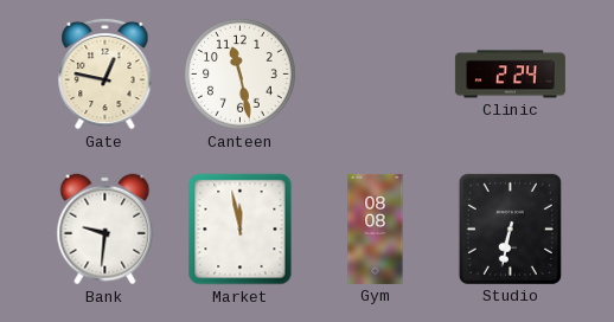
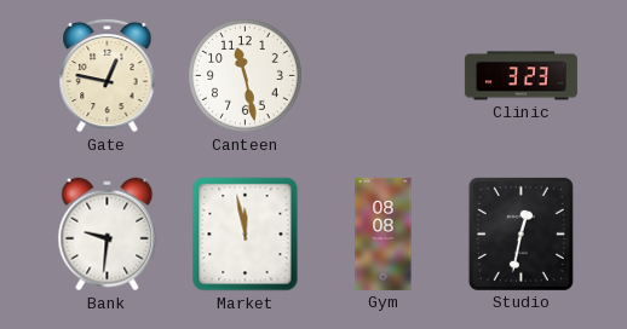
Clinic: 2:24 -> 3:23 (520, 76)
Studio: 6:32 -> 12:32 (520, 233)
